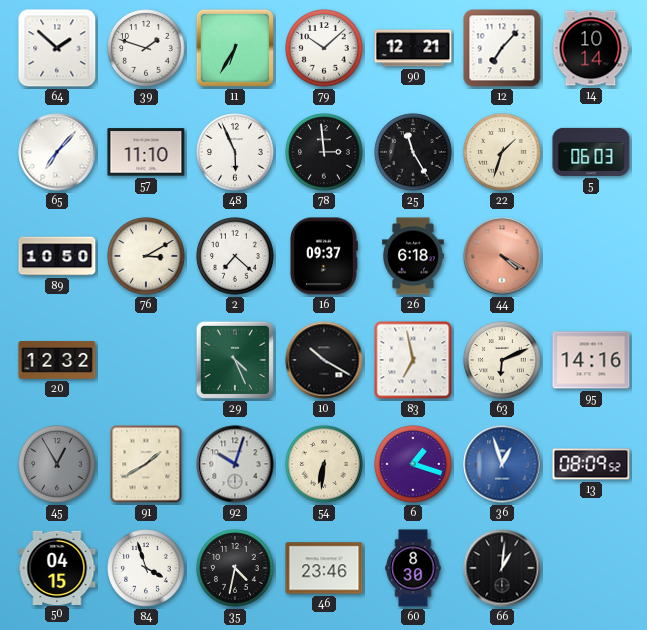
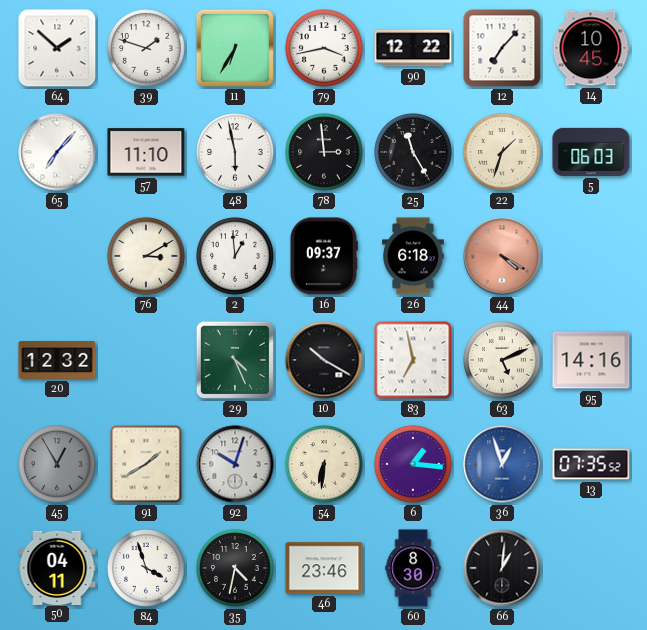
79: 10:08 -> 3:43 (324, 48)
90: 12:21 -> 12:22 (413, 48)
14: 10:14 -> 10:45 (591, 48)
48: 5:56 -> 5:58 (235, 152)
89: 10:50 -> none (57, 256)
2: 7:22 -> 12:59 (235, 256)
63: 6:11 -> 5:11 (502, 360)
6: 1:18 -> 1:16 (413, 464)
13: 08:09 -> 07:35 (591, 464)
50: 04:15 -> 04:11 (57, 567)
